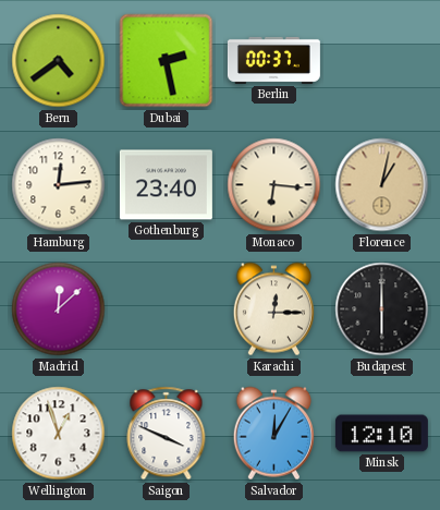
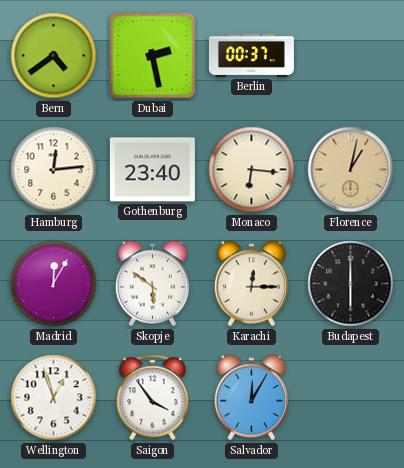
Madrid: 12:08 -> 12:05 (54, 284)
Skopje: none -> 5:51 (152, 284)
Saigon: 3:49 -> 3:54 (153, 398)
Minsk: 12:10 -> none (381, 434)
